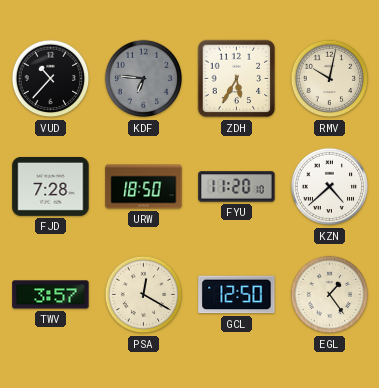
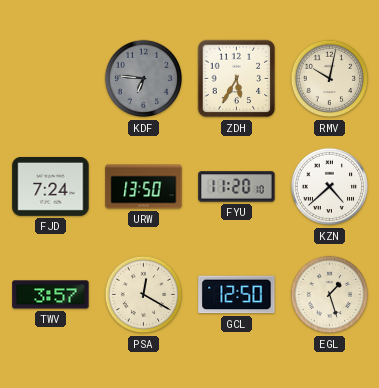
VUD: 10:37 -> none (51, 79)
FJD: 7:28 -> 7:24 (51, 186)
URW: 18:50 -> 13:50 (144, 187)
EGL: 1:24 -> 1:27 (330, 295)
